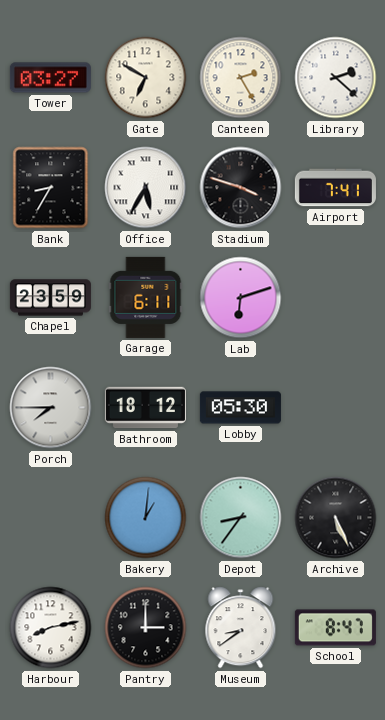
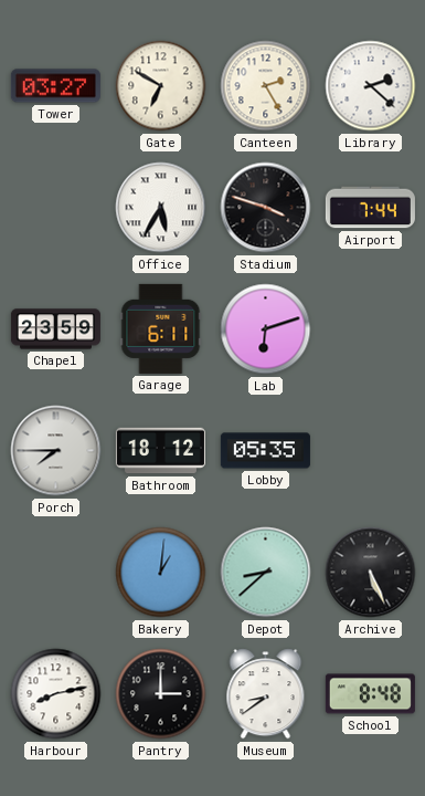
Bank: 8:35 -> none (51, 188)
Airport: 7:41 -> 7:44 (370, 208)
Lobby: 05:30 -> 05:35 (265, 451)
Depot: 8:36 -> 8:38 (266, 573)
School: 8:47 -> 8:48 (370, 694)
